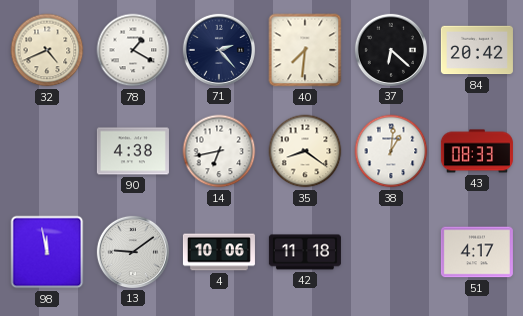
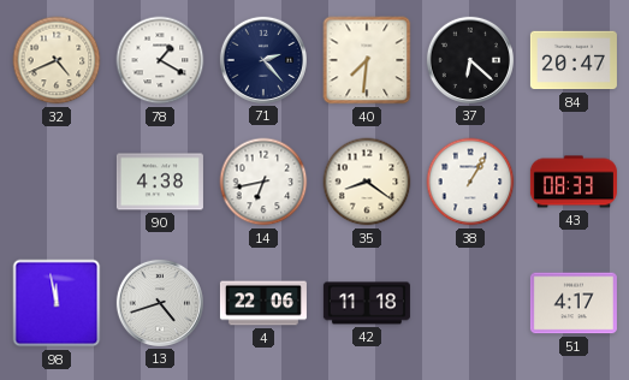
84: 20:42 -> 20:47 (574, 60)
38: 1:01 -> 1:05 (470, 182)
13: 9:09 -> 4:42 (160, 303)
4: 10:06 -> 22:06 (263, 303)
